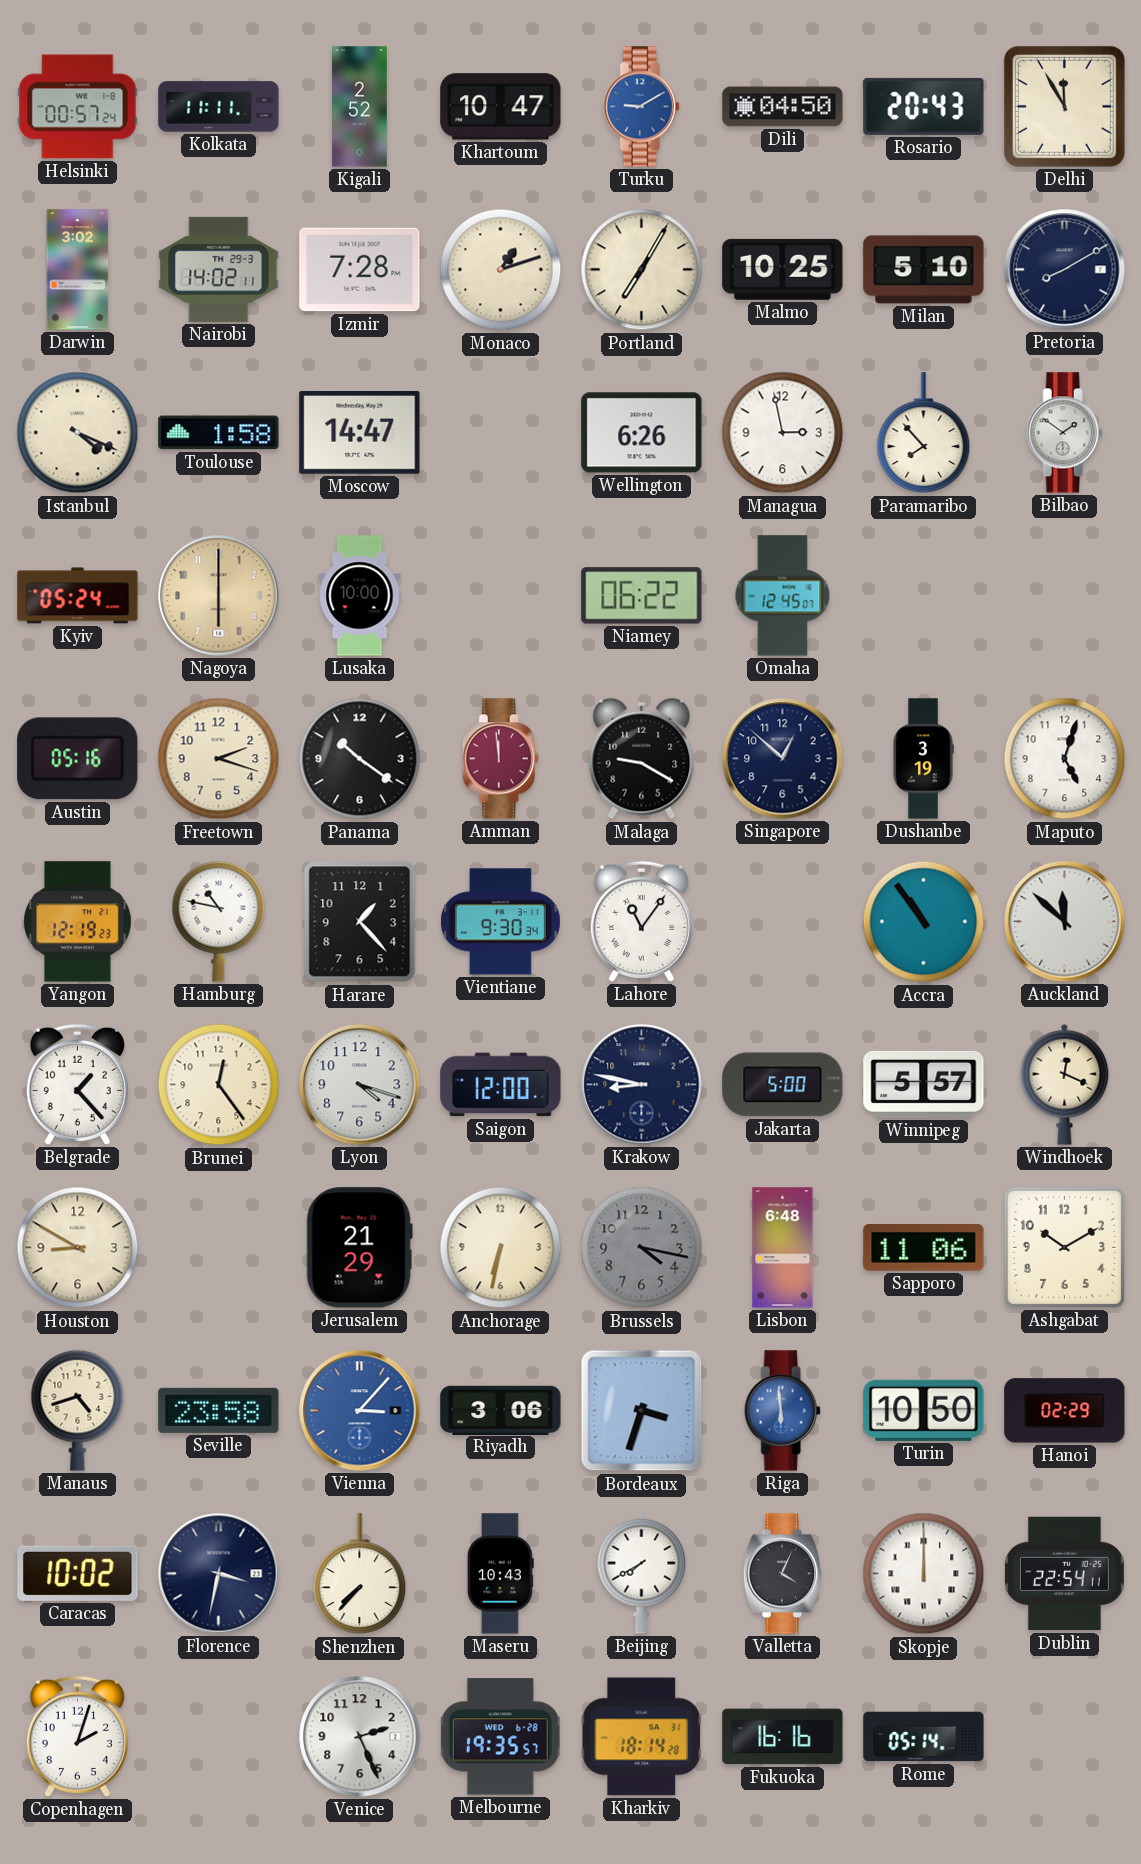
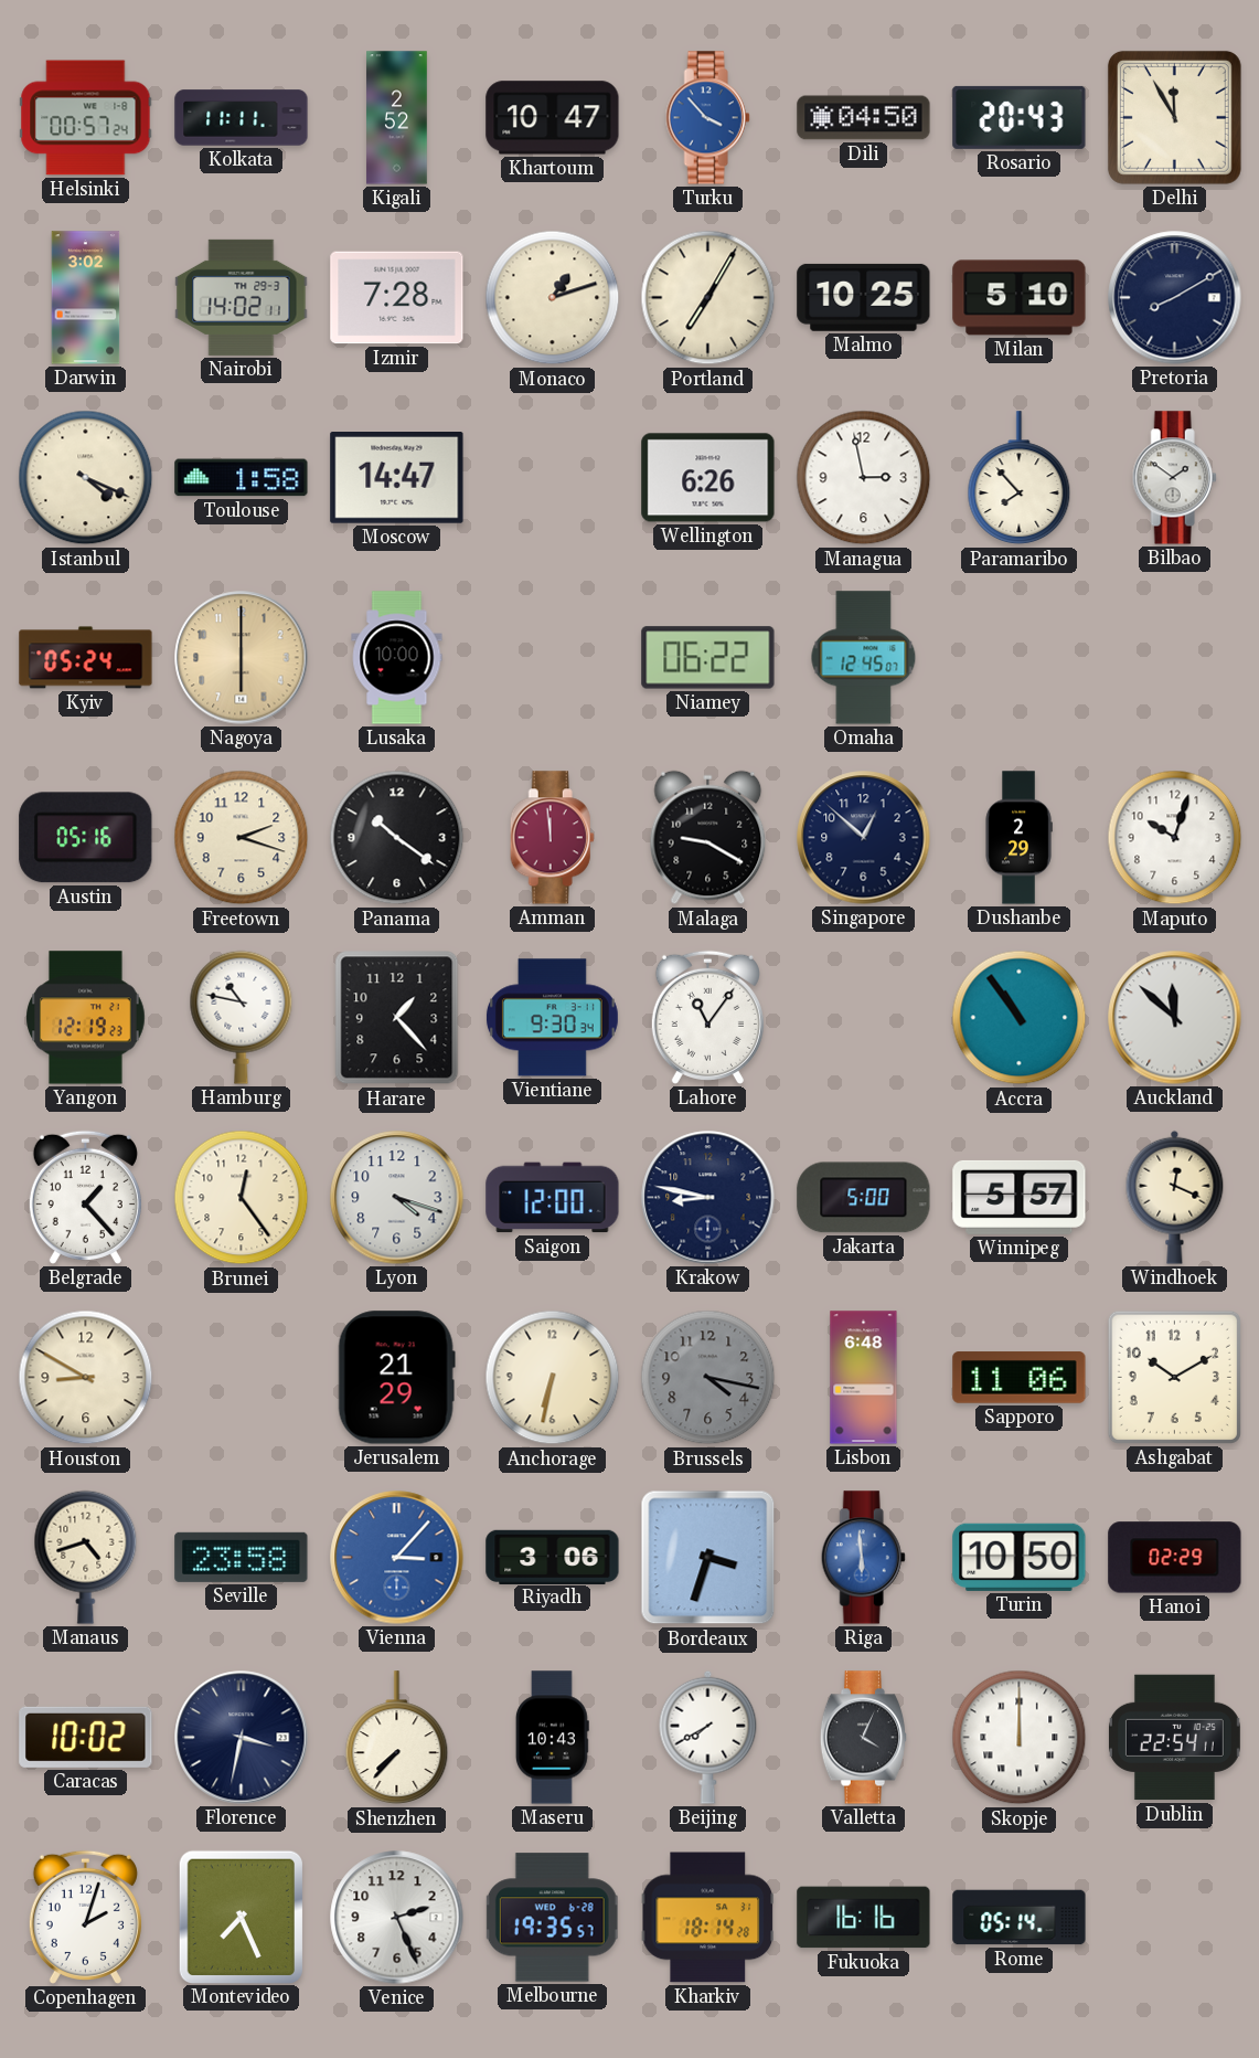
Turku: 9:10 -> 3:53 (707, 118)
Dushanbe: 3:19 -> 2:29 (1018, 838)
Maputo: 5:03 -> 10:03 (1175, 838)
Montevideo: none -> 7:26 (241, 1917)
